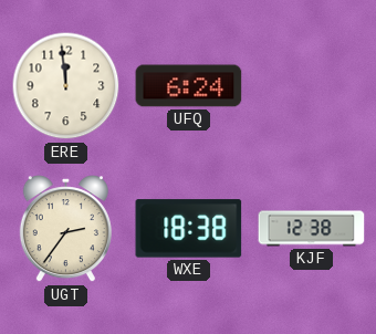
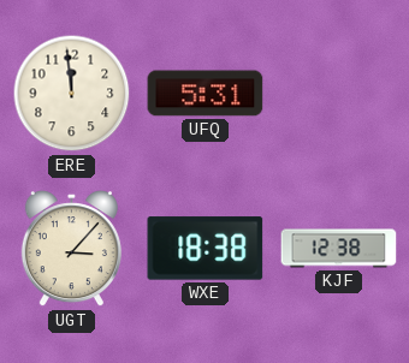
UFQ: 6:24 -> 5:31 (206, 94)
UGT: 2:36 -> 3:07 (71, 249)
